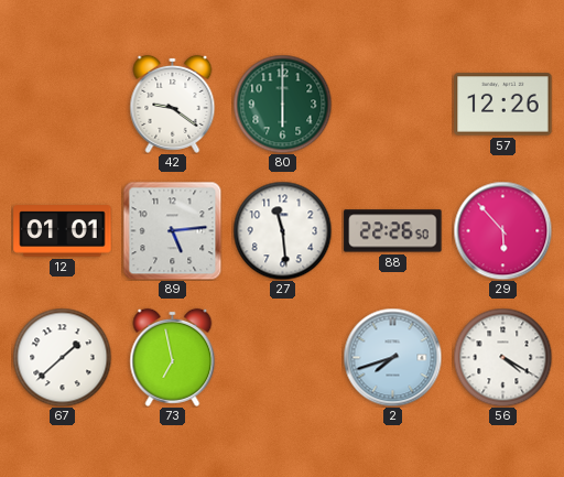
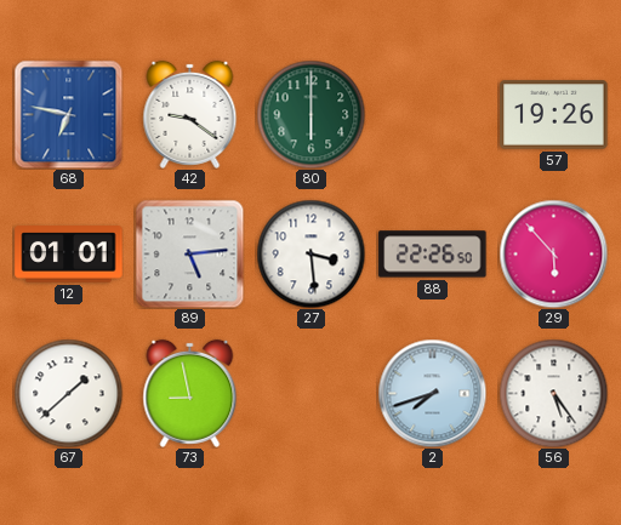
68: none -> 6:47 (68, 114)
57: 12:26 -> 19:26 (554, 115)
27: 11:29 -> 3:29 (310, 253)
73: 6:58 -> 8:58 (190, 393)
56: 4:20 -> 5:24 (553, 393)
